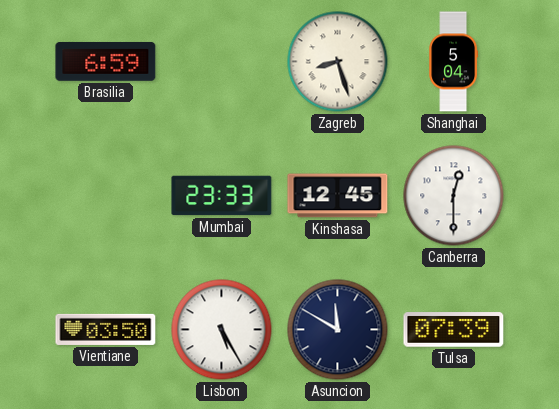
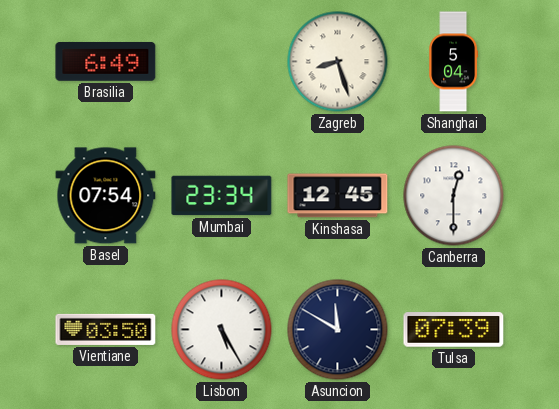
Brasilia: 6:59 -> 6:49 (106, 61)
Basel: none -> 07:54 (106, 196)
Mumbai: 23:33 -> 23:34 (222, 196)
